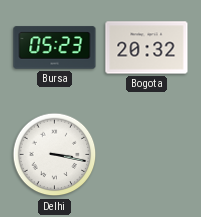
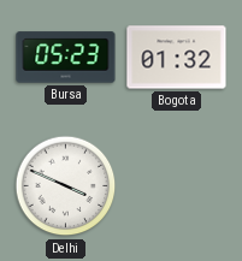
Bogota: 20:32 -> 01:32 (177, 58)
Delhi: 3:17 -> 3:49 (66, 186)
